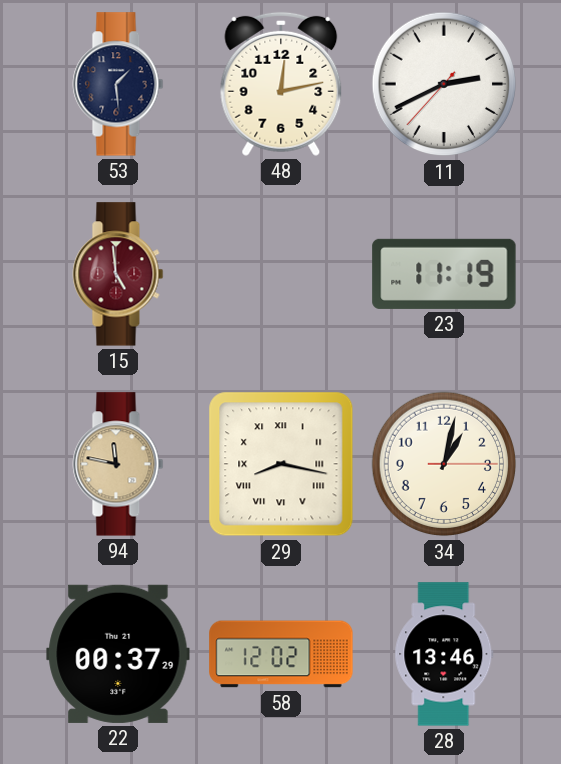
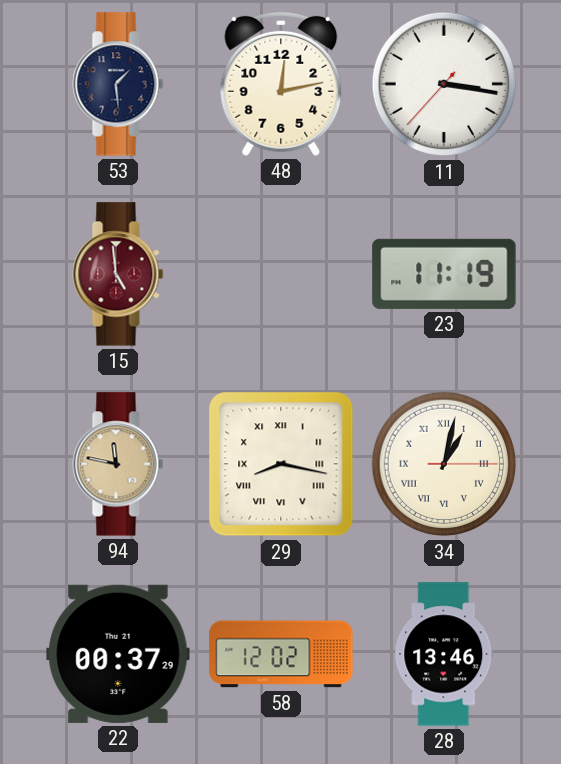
11: 2:40 -> 3:16 (444, 84)
34 numerals: Arabic -> Roman (444, 464)
